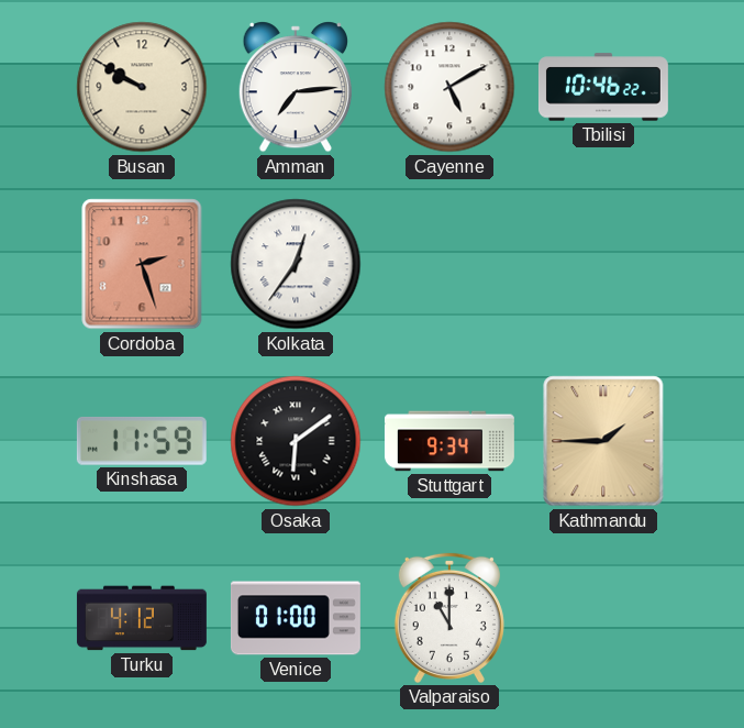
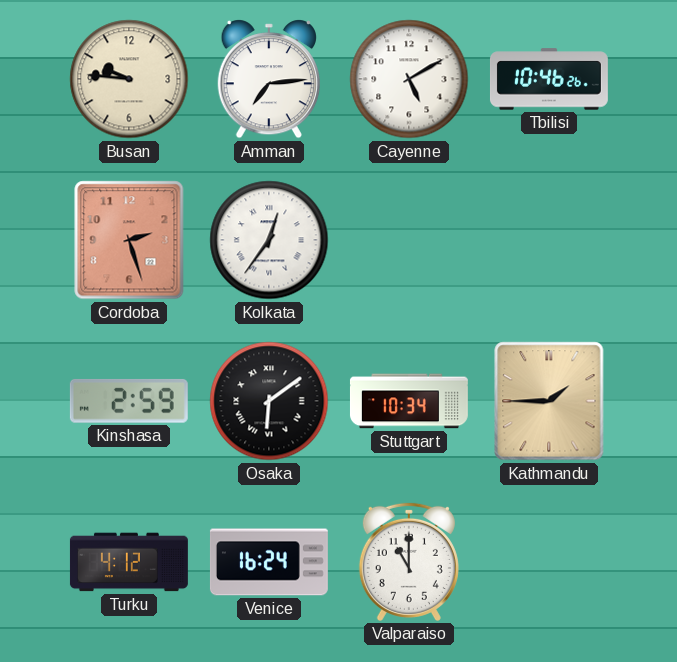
Busan: 9:50 -> 9:46 (129, 79)
Tbilisi: 10:46:22 -> 10:46:26 (549, 79)
Kinshasa: 11:59 -> 2:59 (129, 401)
Stuttgart: 9:34 -> 10:34 (409, 401)
Venice: 01:00 -> 16:24 (269, 562)
